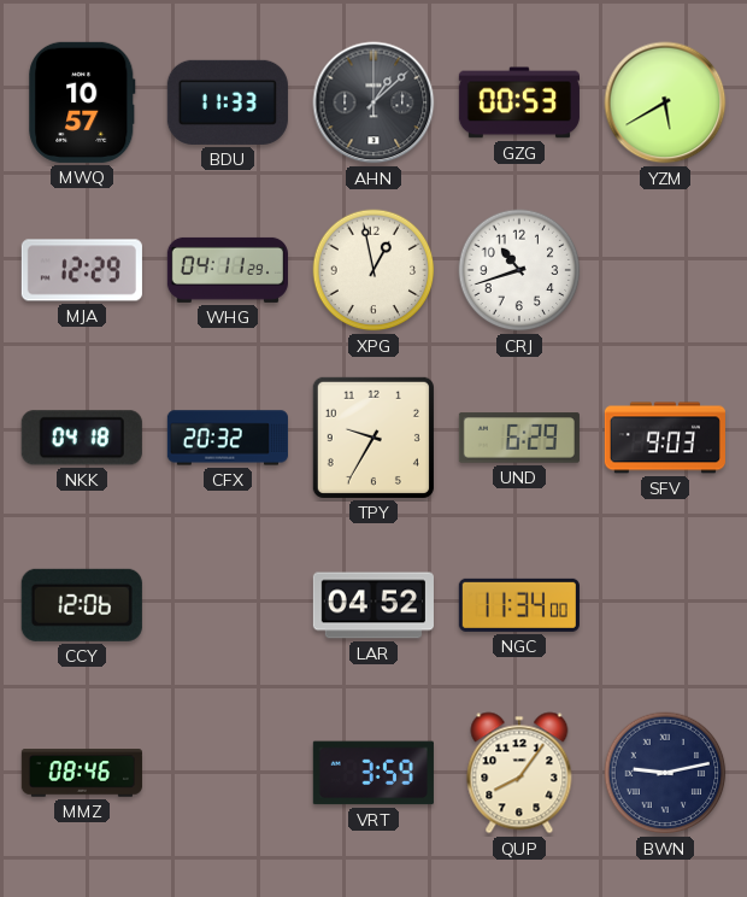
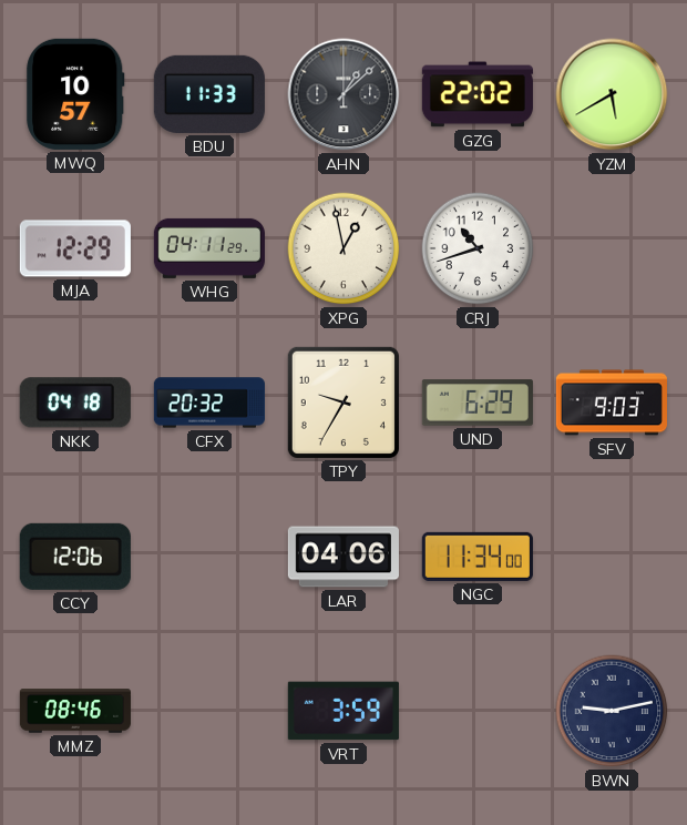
GZG: 00:53 -> 22:02 (478, 94)
LAR: 04:52 -> 04:06 (343, 557)
QUP: 8:06 -> none (519, 773)
